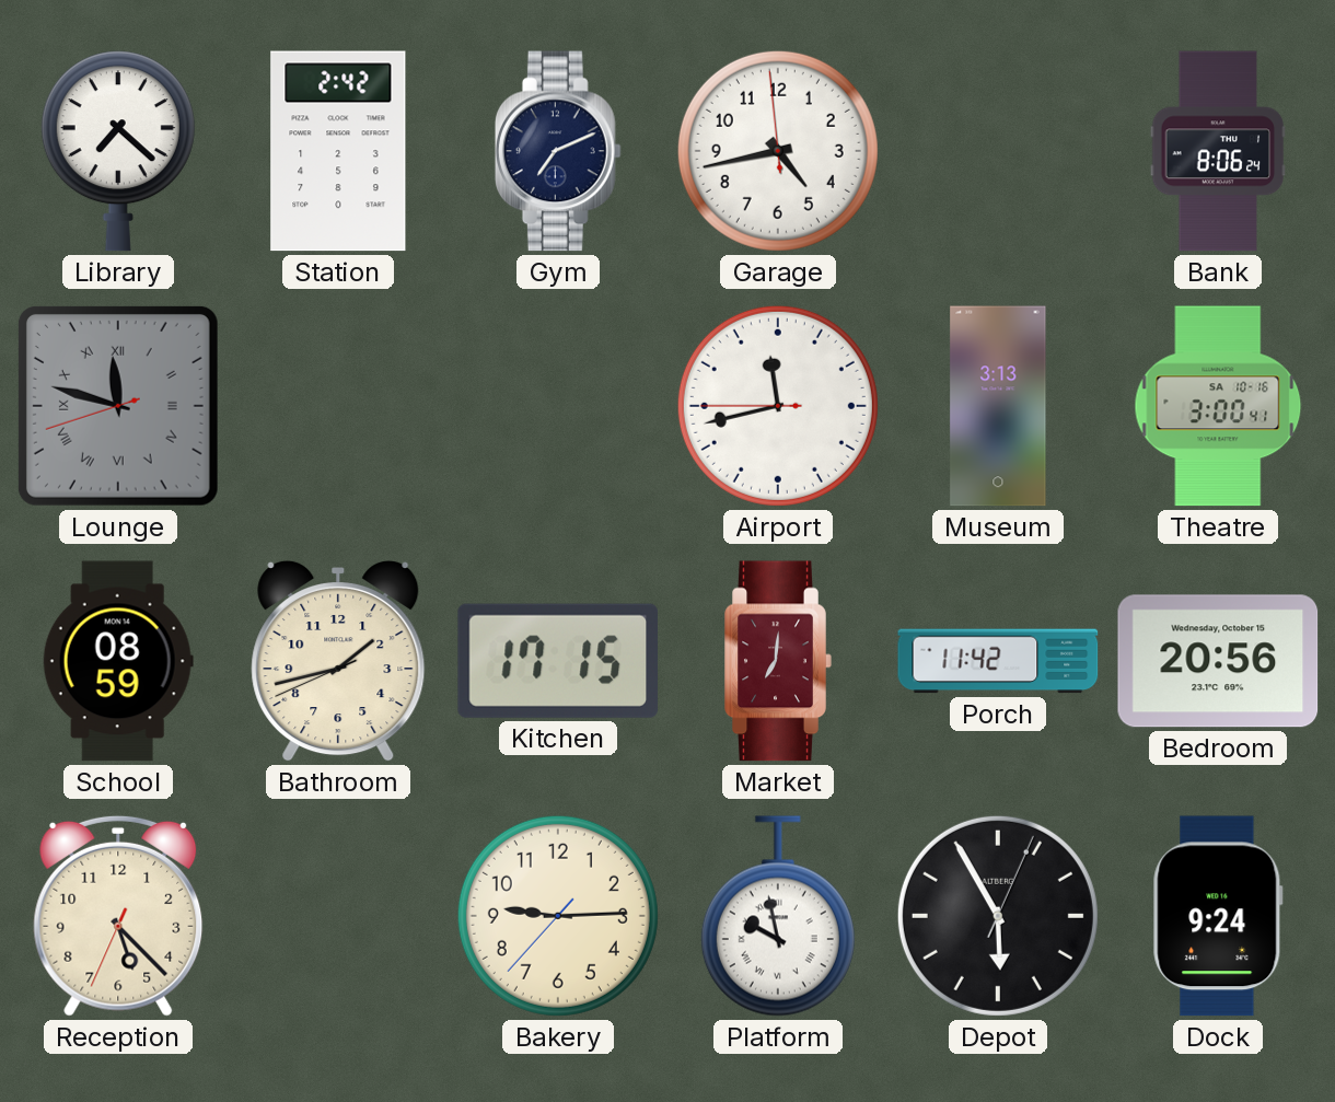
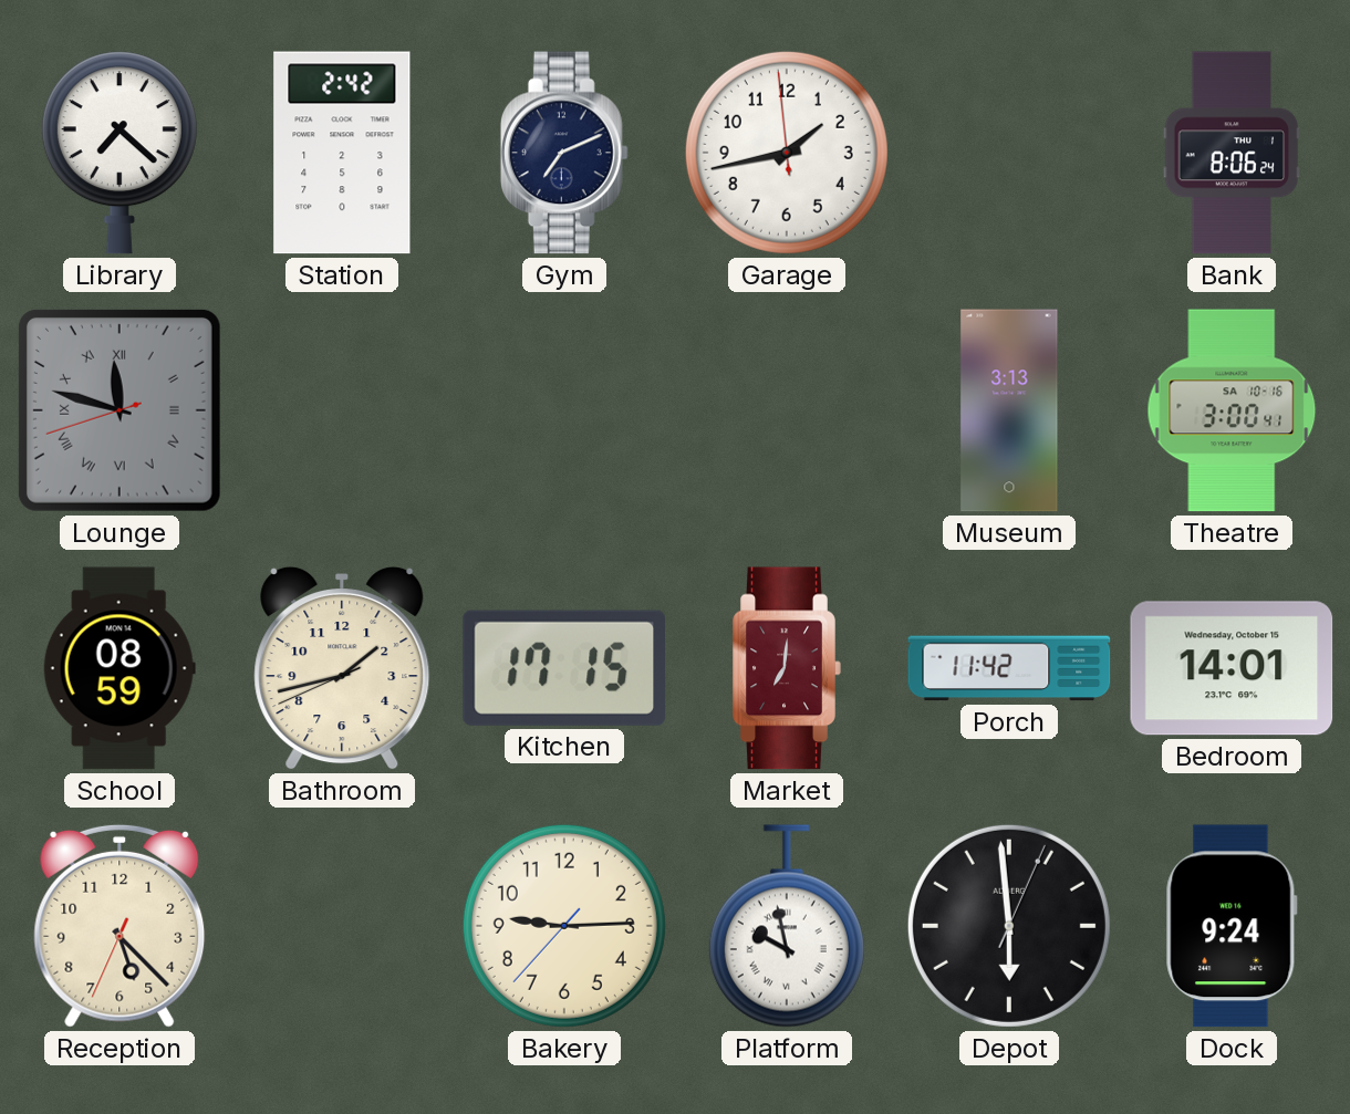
Garage: 4:42 -> 1:42 (787, 153)
Airport: 11:42 -> none (778, 406)
Bedroom: 20:56 -> 14:01 (1232, 668)
Depot: 5:55 -> 5:59 (1009, 926)
